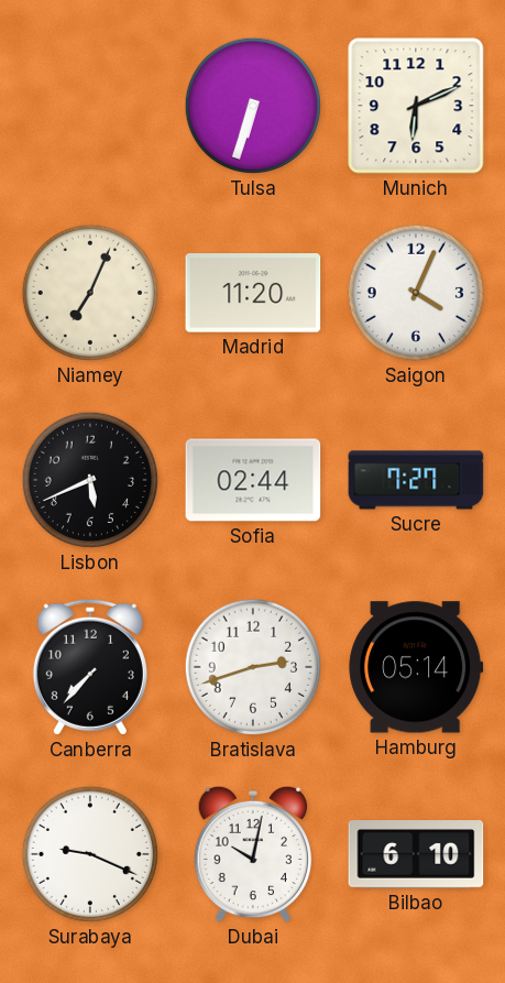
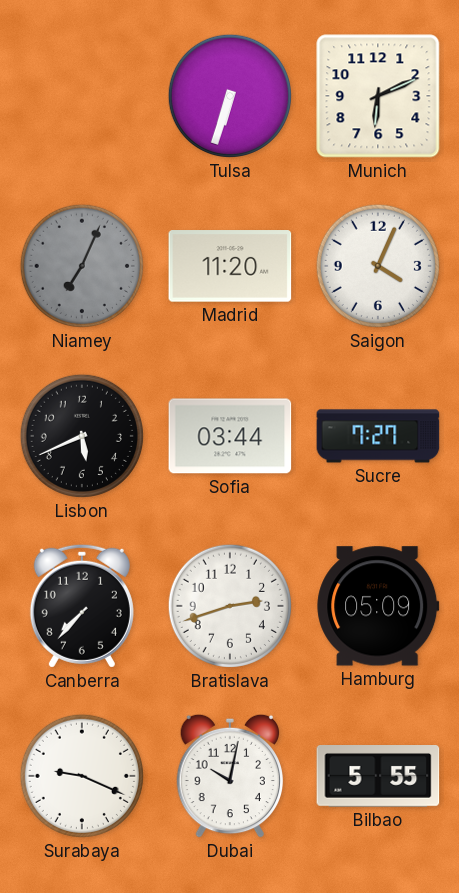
Niamey dial: cream -> grey (82, 266)
Sofia: 02:44 -> 03:44 (230, 436)
Hamburg: 05:14 -> 05:09 (378, 606)
Bilbao: 6:10 -> 5:55 (378, 777)
